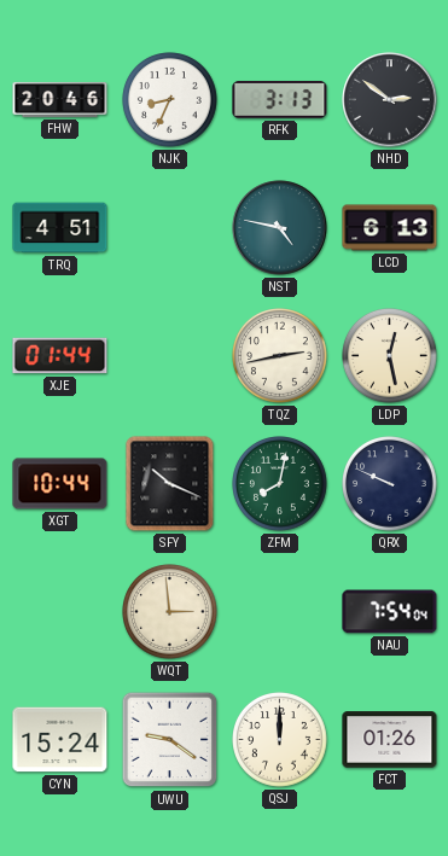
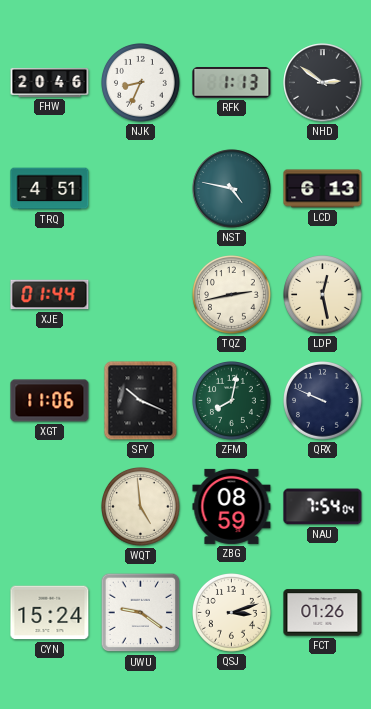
RFK: 3:13 -> 1:13 (232, 83)
XGT: 10:44 -> 11:06 (50, 401)
WQT: 2:59 -> 4:59 (141, 507)
ZBG: none -> 08:59 (232, 506)
QSJ: 12:00 -> 3:12 (232, 613)
